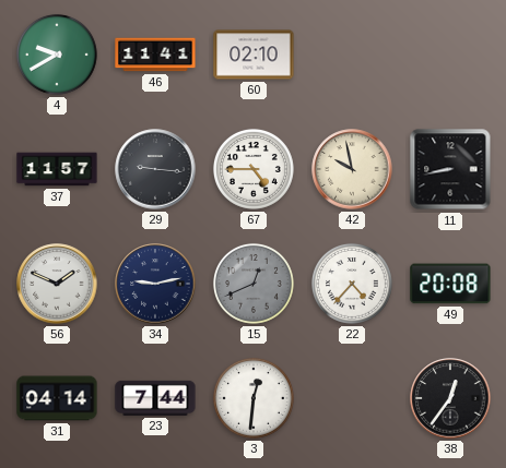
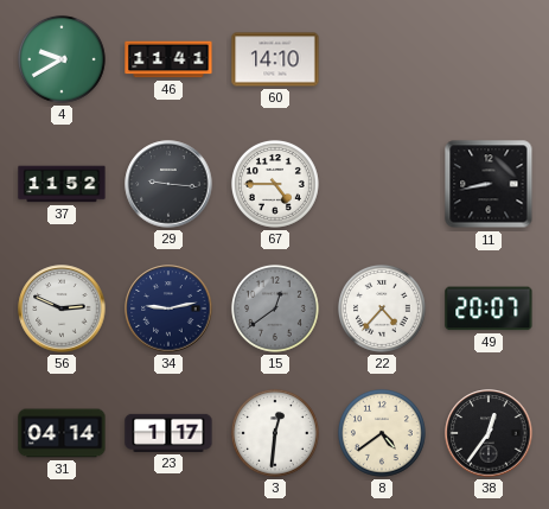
60: 02:10 -> 14:10 (275, 59)
37: 11:57 -> 11:52 (62, 184)
42: 9:58 -> none (352, 169)
56: 1:49 -> 2:49 (62, 308)
15: 12:41 -> 12:39 (275, 308)
49: 20:08 -> 20:07 (489, 308)
23: 7:44 -> 1:17 (168, 433)
8: none -> 4:39 (382, 433)
